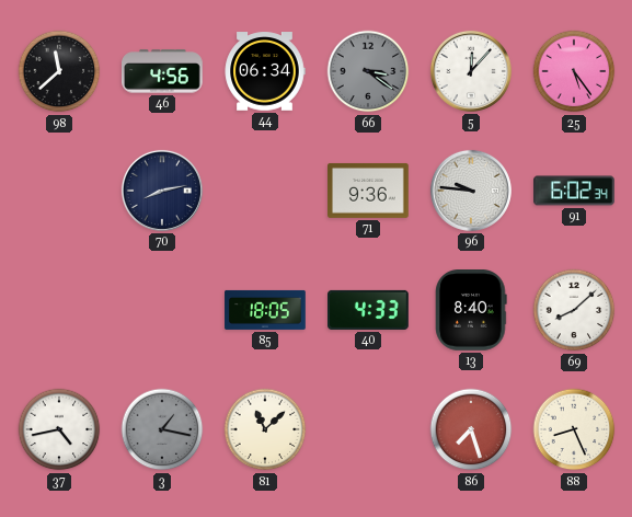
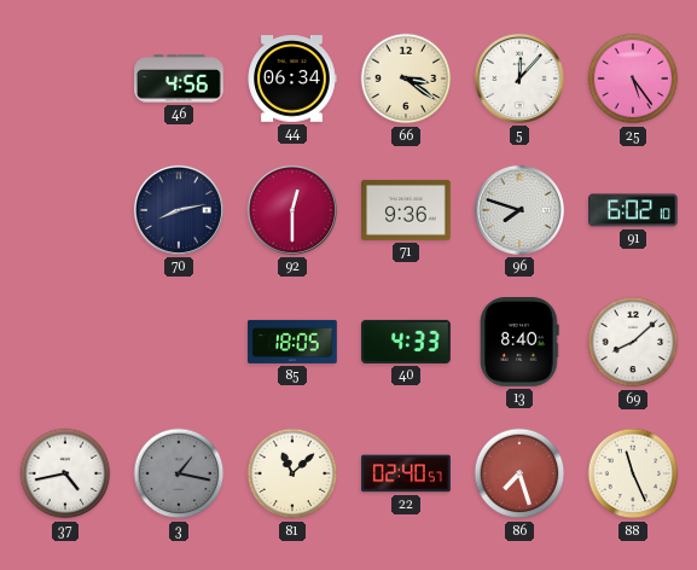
98: 11:38 -> none (59, 71)
66 dial: grey -> cream (406, 78)
92: none -> 12:30 (292, 210)
96: 9:46 -> 7:48 (519, 210)
91: 6:02:34 -> 6:02:10 (633, 210)
22: none -> 02:40 (406, 473)
88: 8:26 -> 11:26 (633, 473)
